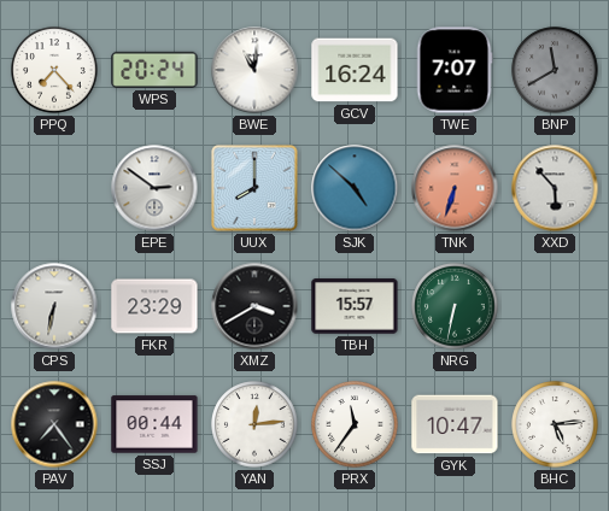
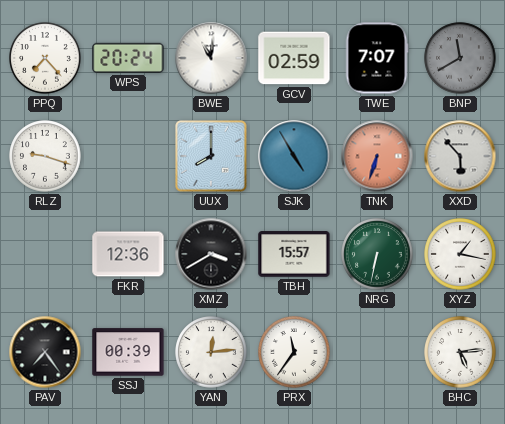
GCV: 16:24 -> 02:59 (294, 58)
RLZ: none -> 9:18 (45, 156)
EPE: 2:51 -> none (154, 188)
SJK: 4:52 -> 4:55 (294, 156)
CPS: 6:32 -> none (54, 306)
FKR: 23:29 -> 12:36 (128, 254)
XYZ: none -> 1:17 (460, 254)
SSJ: 00:44 -> 00:39 (128, 352)
GYK: 10:47 -> none (455, 424)
